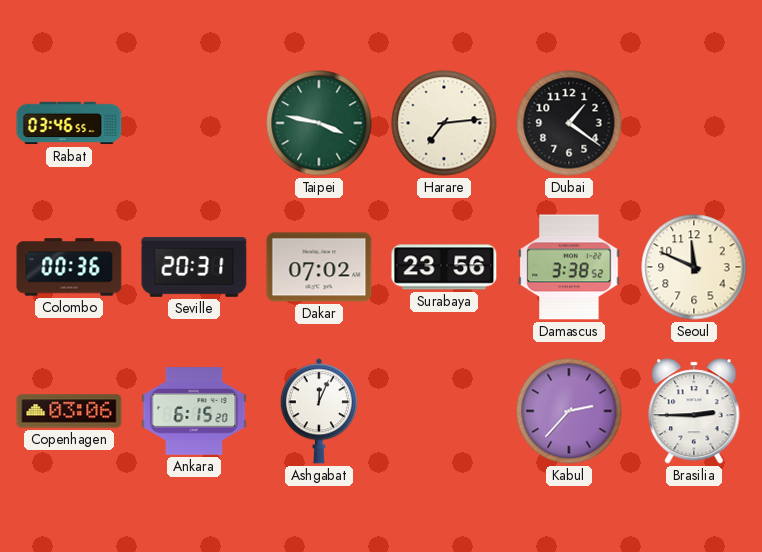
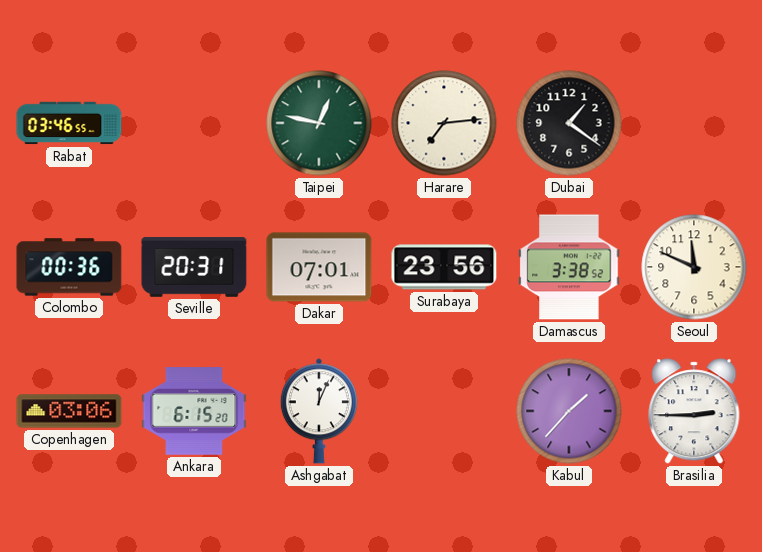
Taipei: 3:47 -> 12:47 (319, 123)
Dakar: 07:02 -> 07:01 (319, 267)
Kabul: 2:37 -> 1:37 (569, 411)
